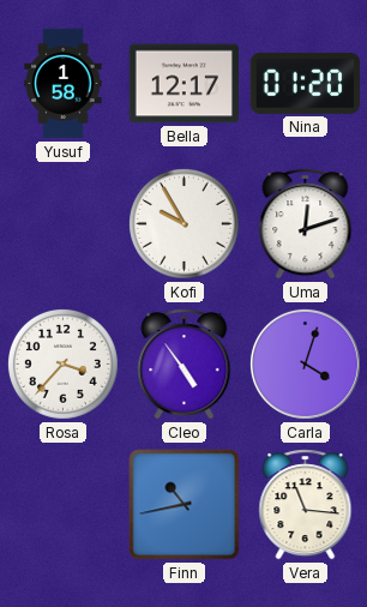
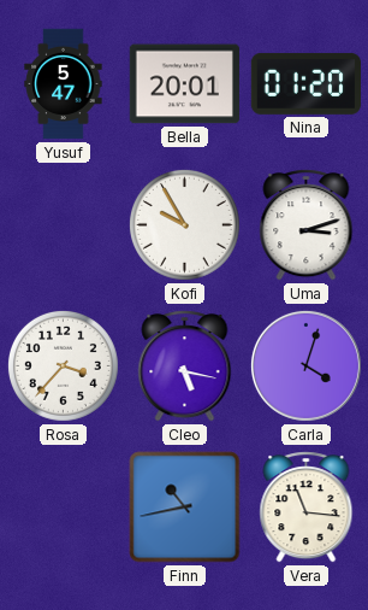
Yusuf: 1:58 -> 5:47 (64, 84)
Bella: 12:17 -> 20:01 (184, 84)
Uma: 12:12 -> 3:12 (307, 225)
Cleo: 4:54 -> 5:17 (185, 366)
